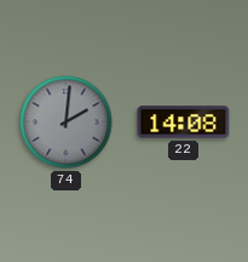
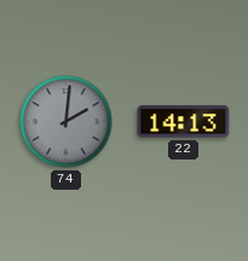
22: 14:08 -> 14:13 (184, 122)
